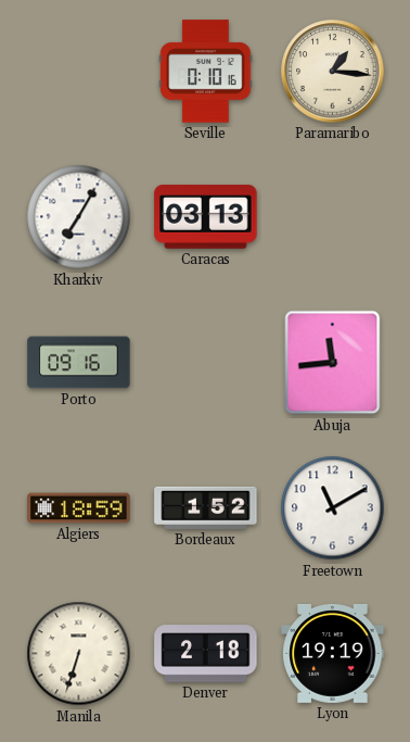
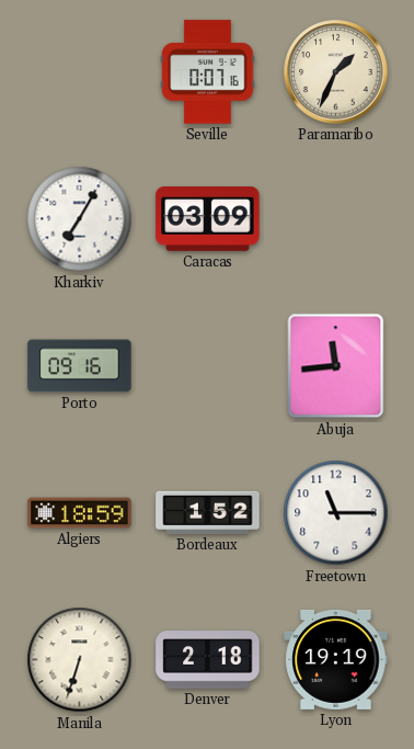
Seville: 0:10 -> 0:07 (208, 72)
Paramaribo: 1:16 -> 1:34 (336, 72)
Caracas: 03:13 -> 03:09 (208, 219)
Freetown: 11:10 -> 11:15 (336, 513)
